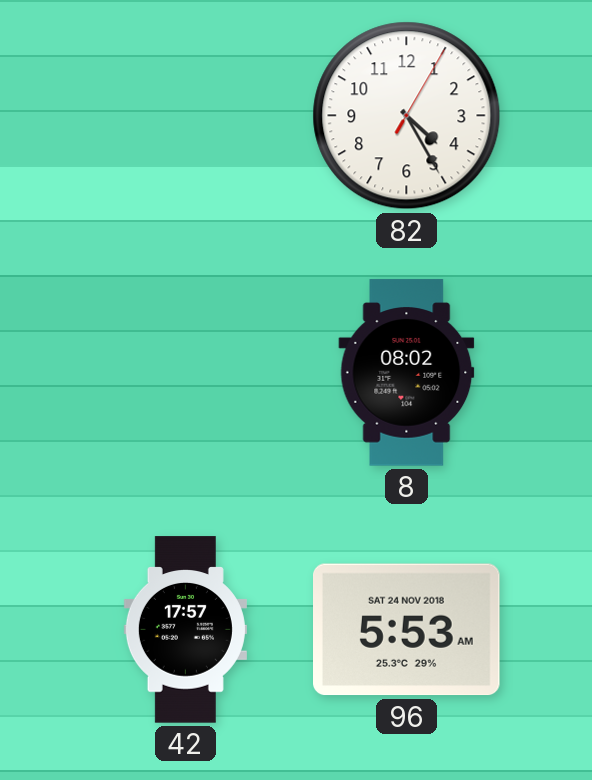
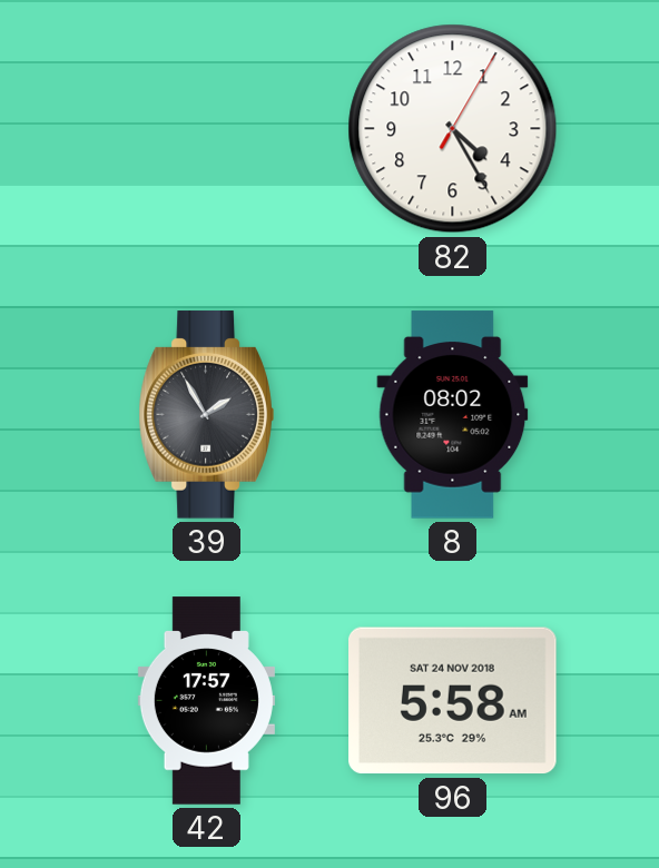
39: none -> 1:55 (206, 415)
96: 5:53 -> 5:58 (453, 701)
